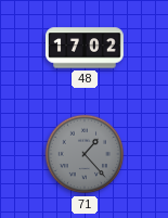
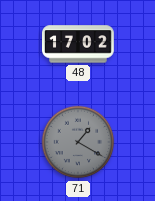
71: 1:23 -> 1:20 (78, 142)
